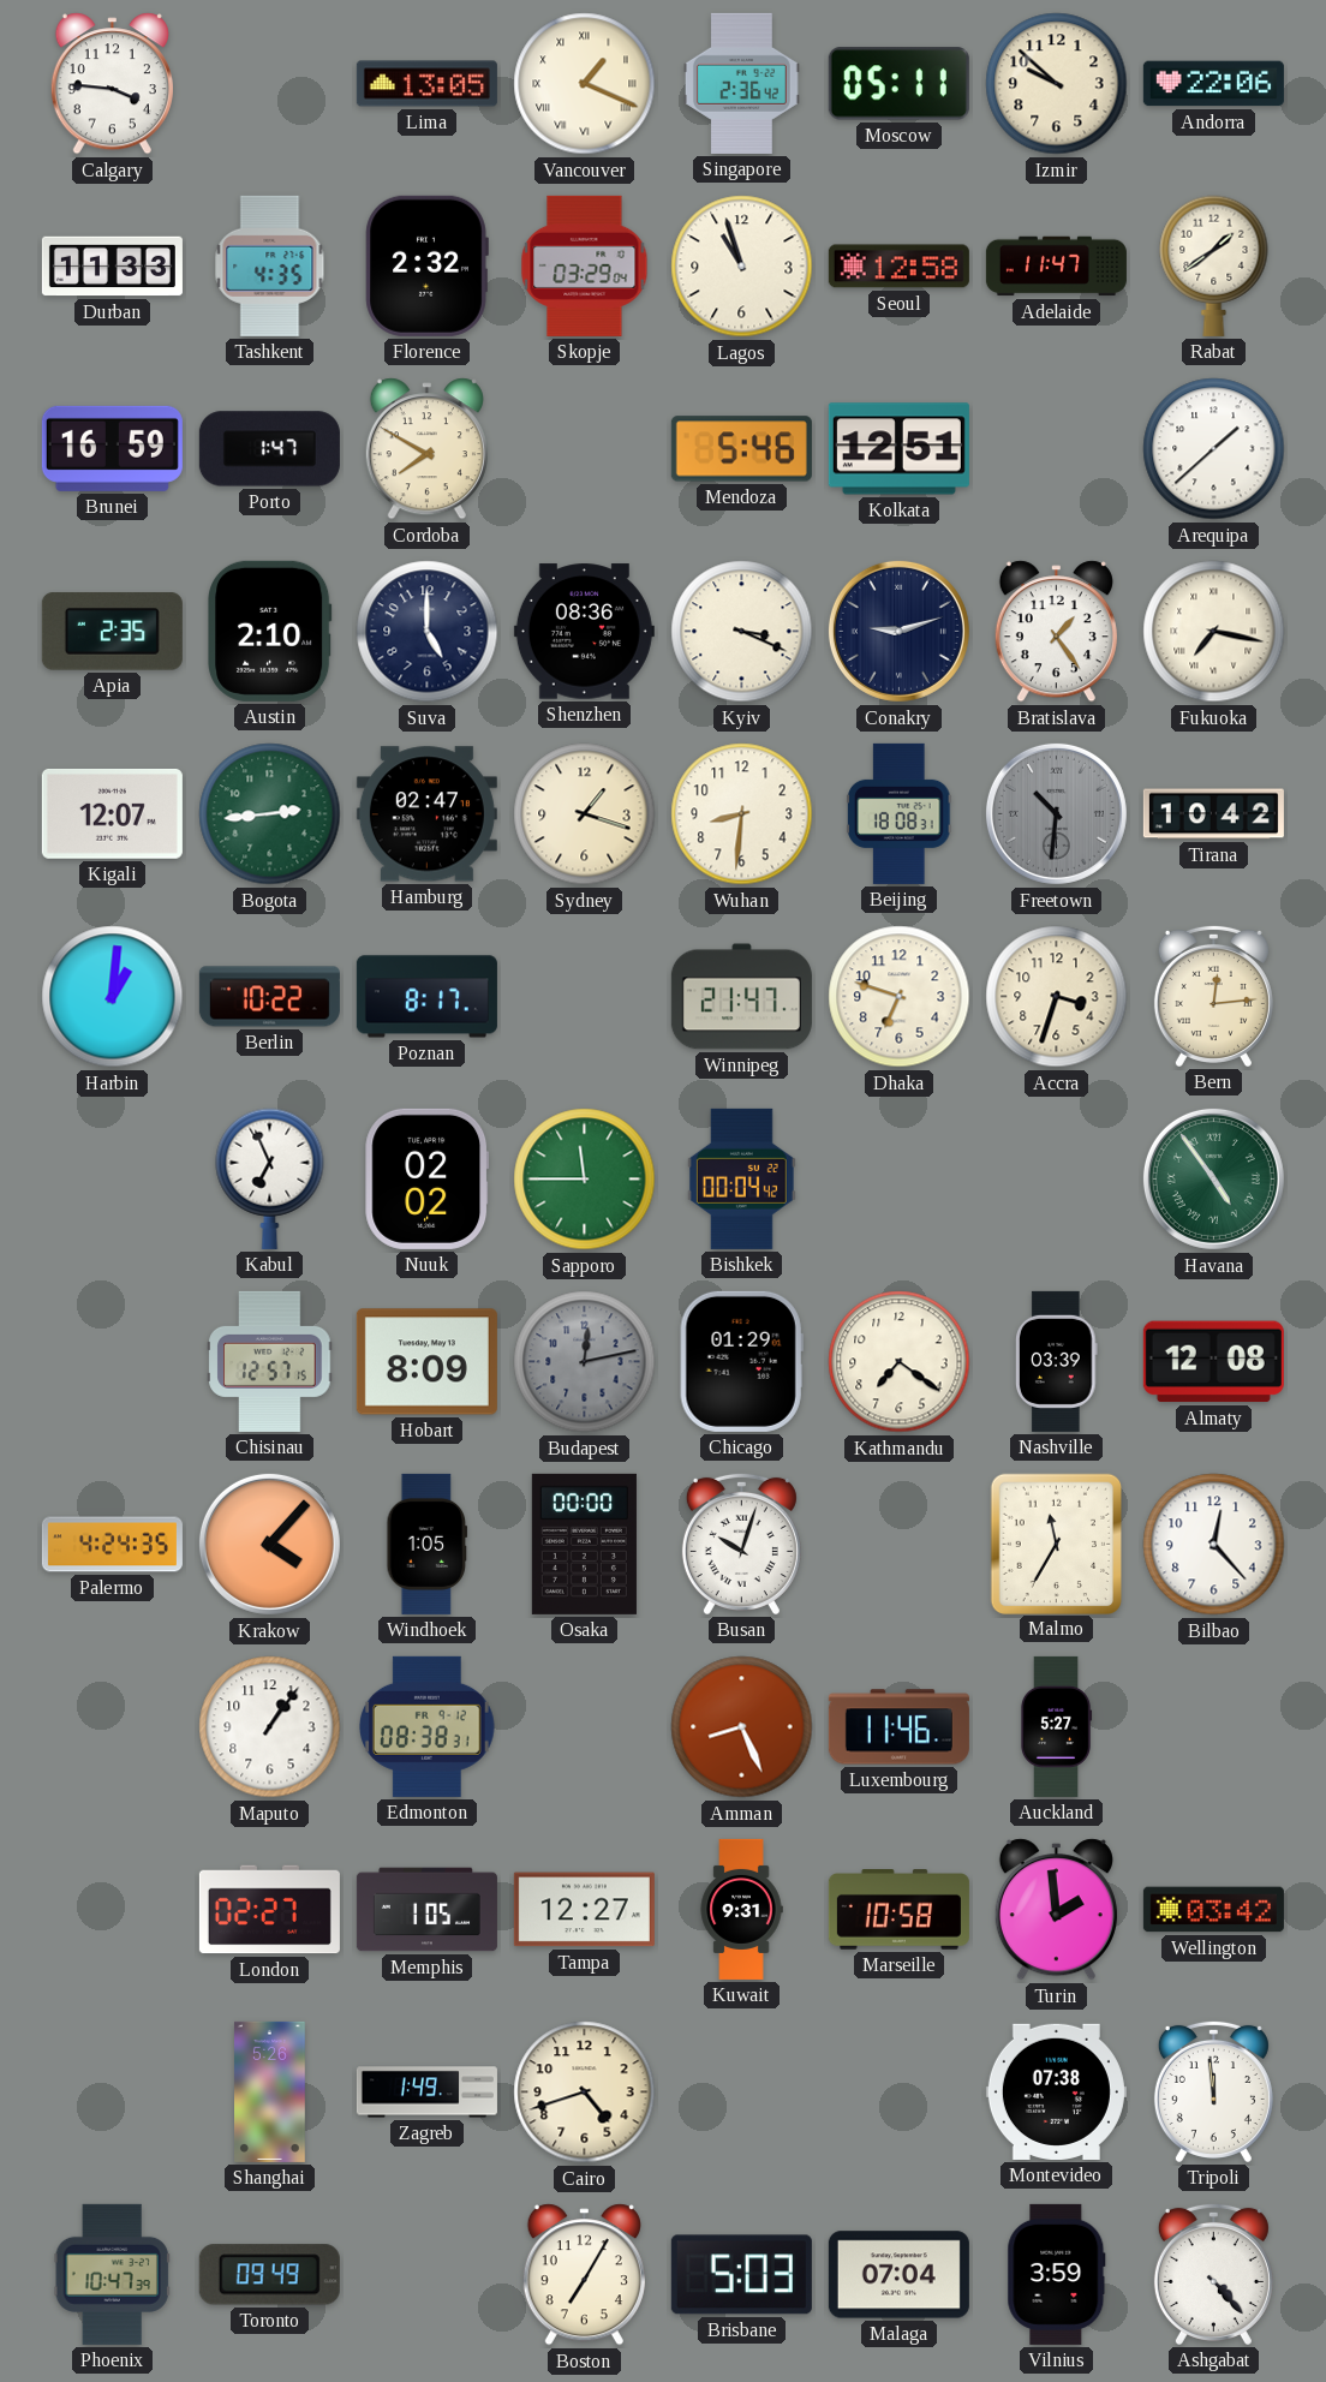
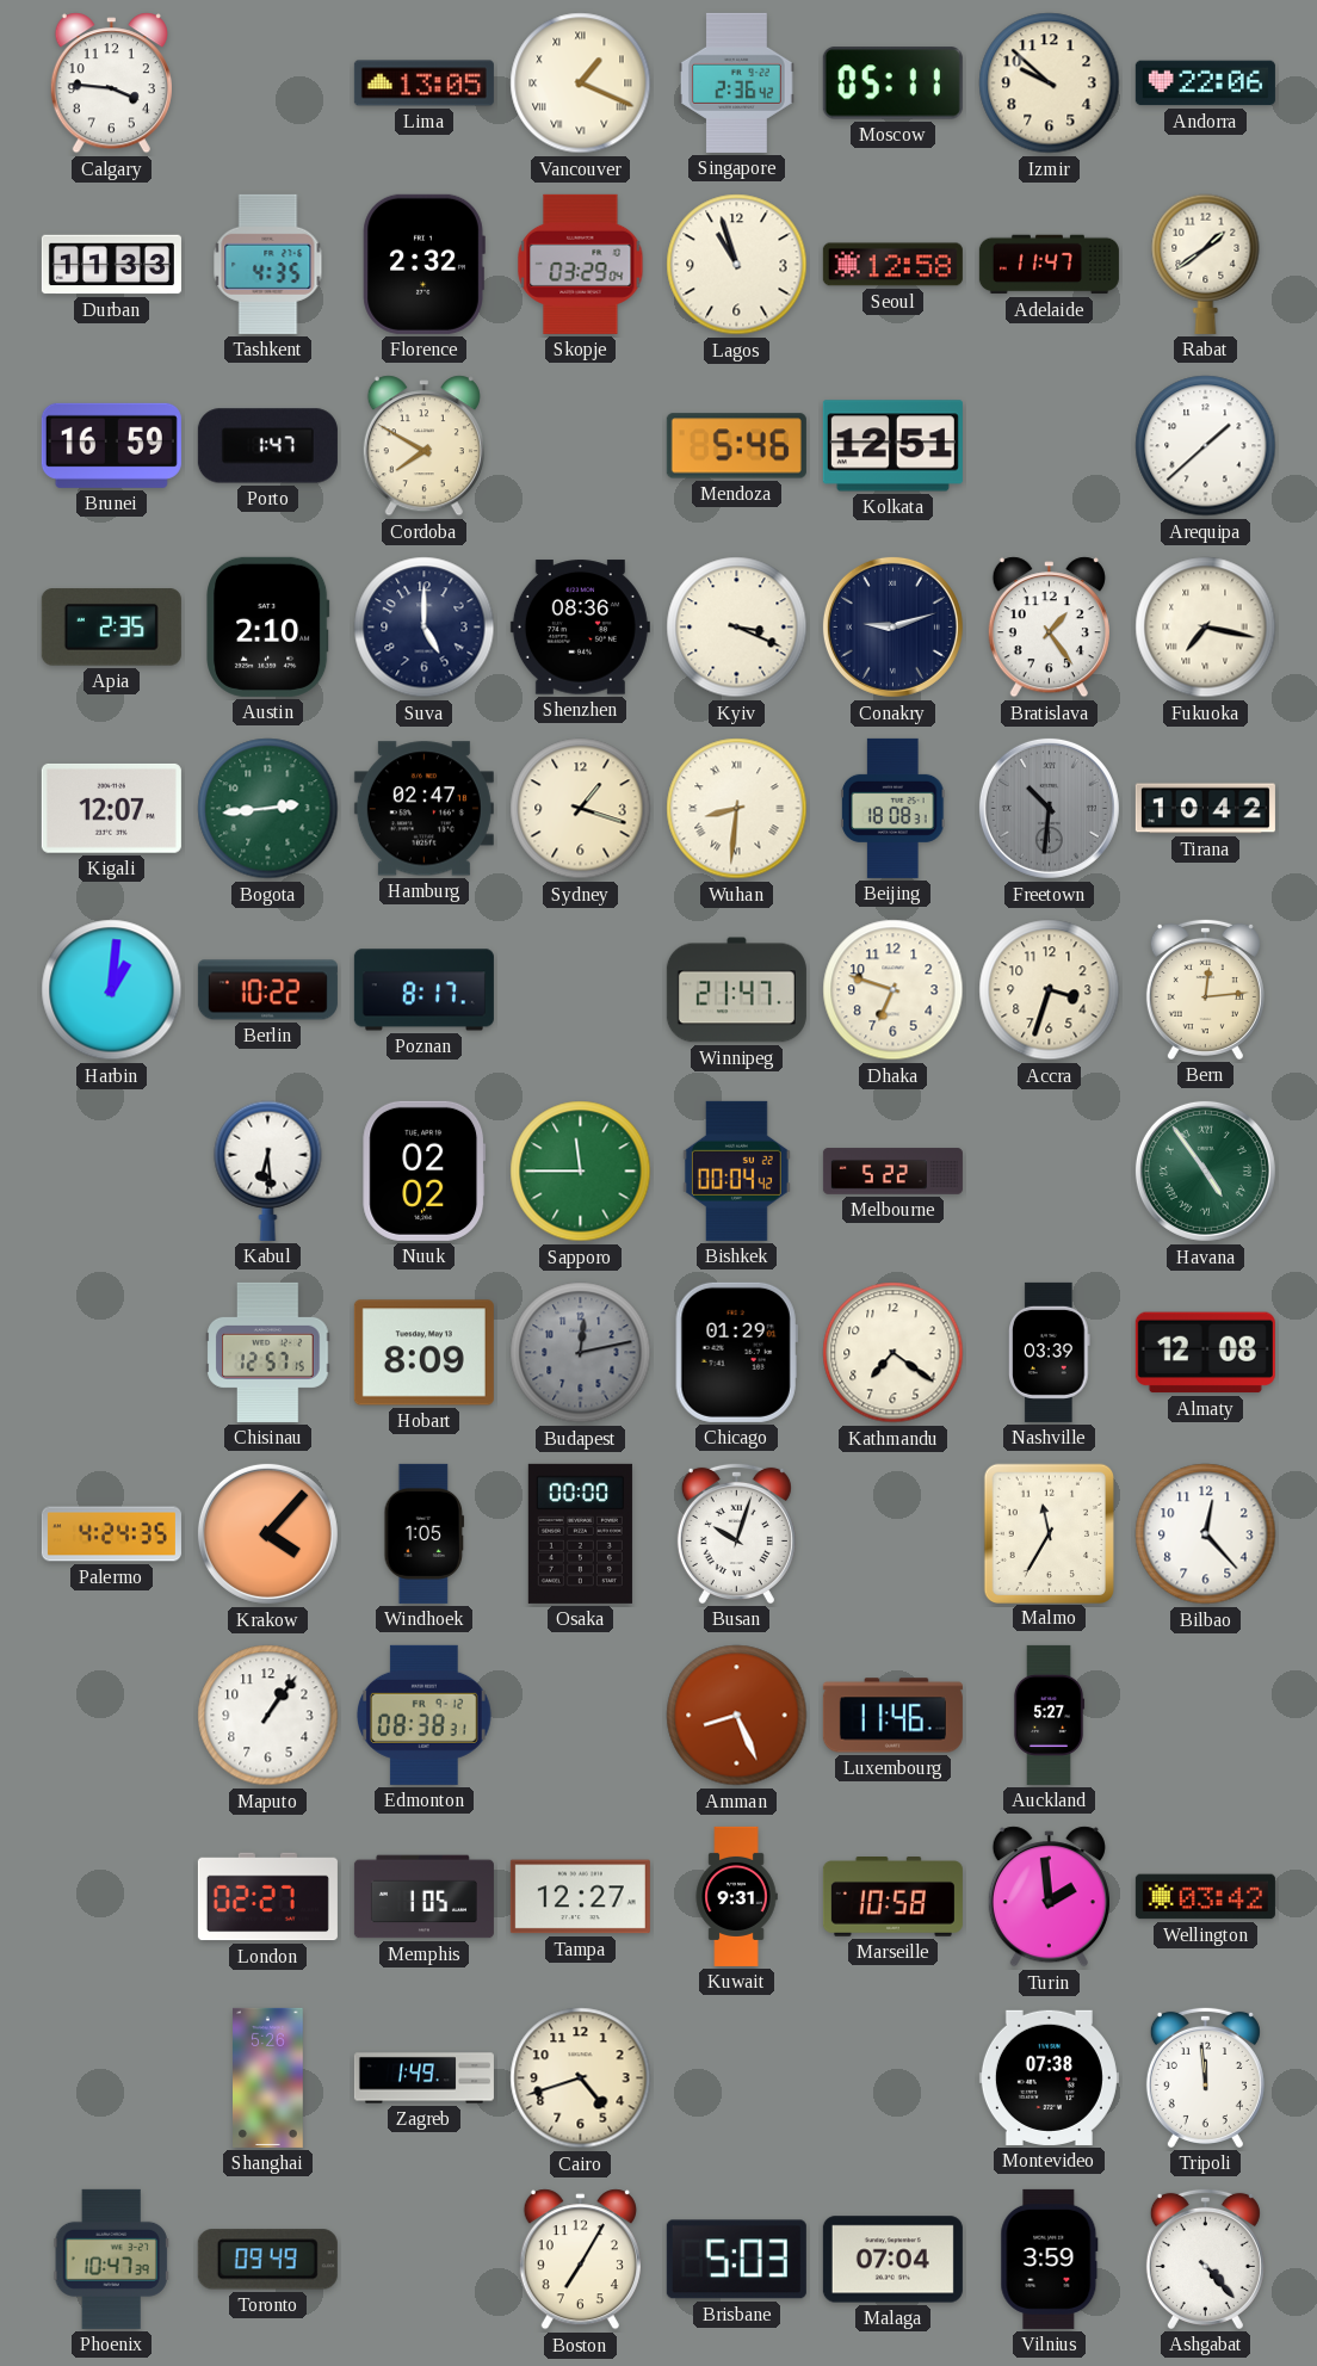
Wuhan numerals: Arabic -> Roman (737, 809)
Kabul: 6:56 -> 6:29 (268, 1170)
Melbourne: none -> 5:22 (892, 1172)
